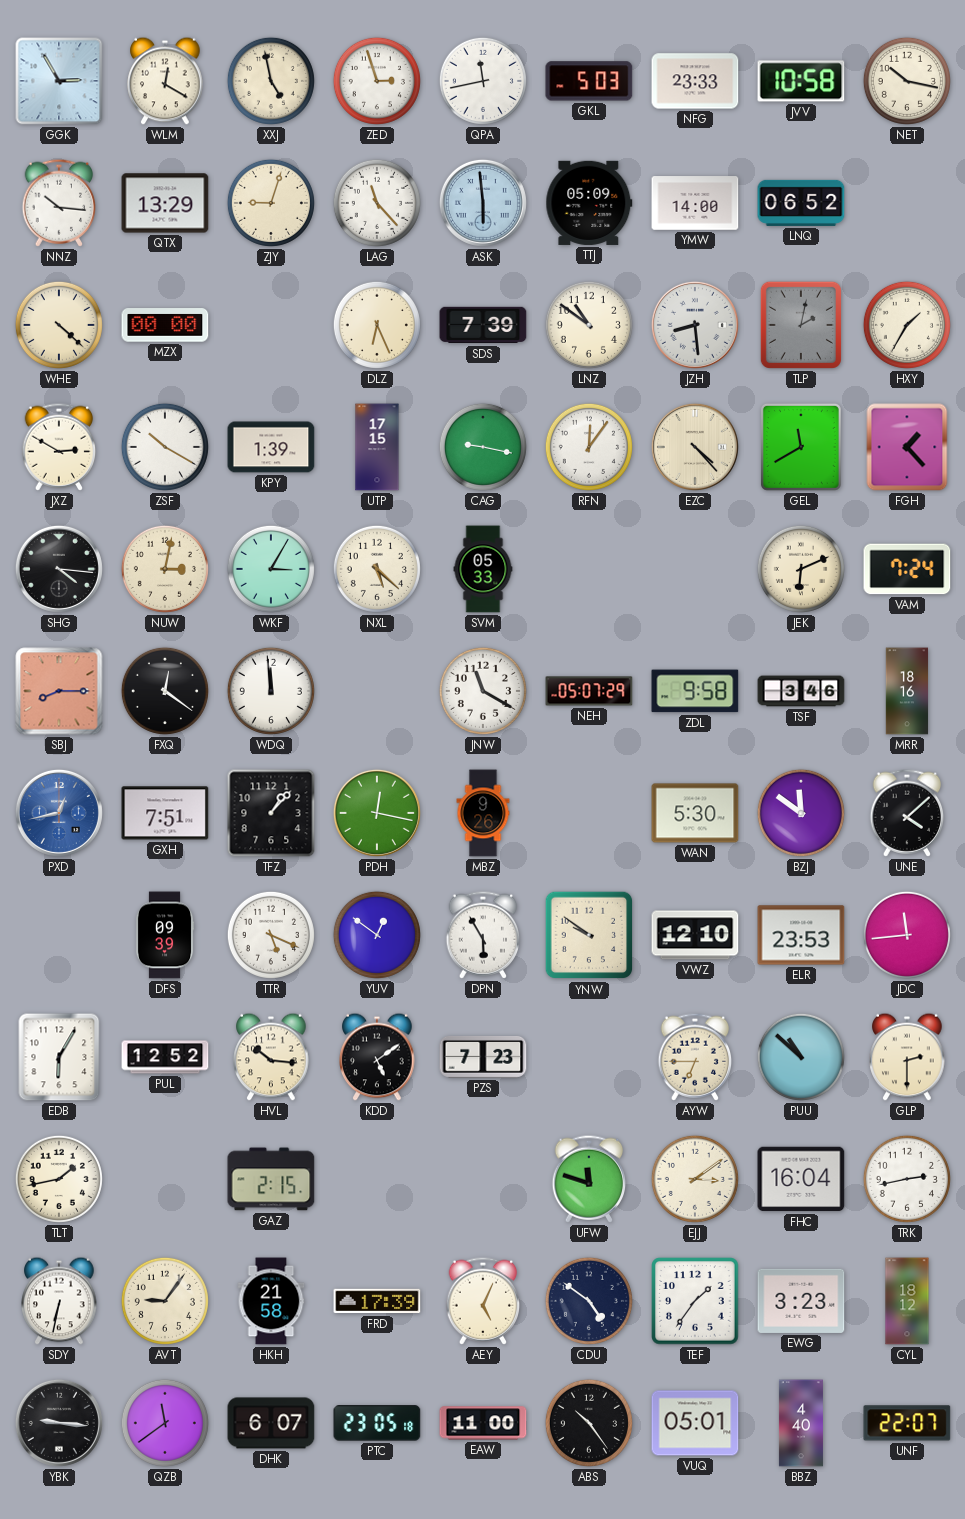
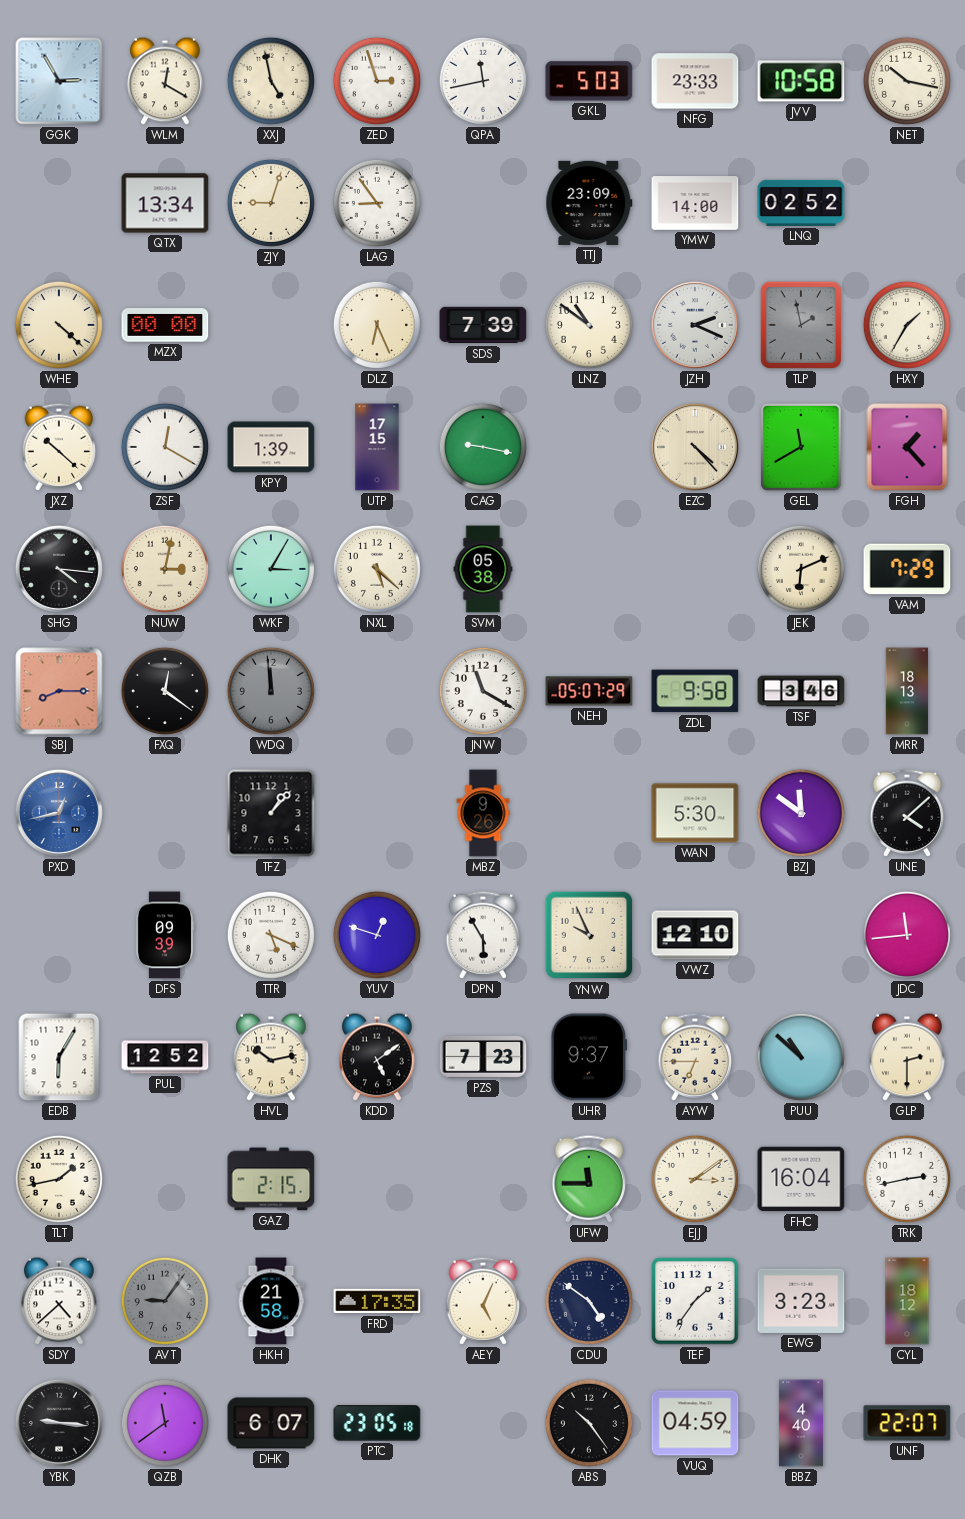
NNZ: 10:16 -> none (59, 203)
QTX: 13:29 -> 13:34 (165, 203)
LAG: 11:23 -> 8:54 (377, 203)
ASK: 5:59 -> none (483, 203)
TTJ: 05:09 -> 23:09 (589, 203)
LNQ: 06:52 -> 02:52 (801, 203)
JZH: 8:29 -> 2:19 (695, 325)
TLP: 2:02 -> 1:58 (801, 325)
JXZ: 2:50 -> 10:22 (59, 447)
ZSF: 10:20 -> 12:20 (165, 447)
RFN: 12:06 -> none (589, 447)
SVM: 05:33 -> 05:38 (483, 569)
VAM: 7:24 -> 7:29 (907, 569)
WDQ dial: white -> grey (271, 691)
MRR: 18:16 -> 18:13 (907, 691)
GXH: 7:51 -> none (165, 813)
PDH: 12:17 -> none (377, 813)
YUV: 12:51 -> 12:48 (377, 935)
YNW: 9:51 -> 9:56 (589, 935)
ELR: 23:53 -> none (801, 935)
HVL: 10:16 -> 10:13 (271, 1057)
UHR: none -> 9:37 (589, 1057)
UFW: 11:48 -> 11:45 (589, 1179)
SDY: 6:32 -> 4:38 (59, 1301)
AVT dial: cream -> grey (165, 1301)
FRD: 17:39 -> 17:35 (377, 1301)
EAW: 11:00 -> none (483, 1423)
VUQ: 05:01 -> 04:59 (695, 1423)
